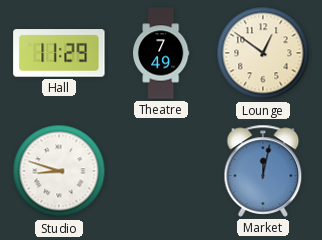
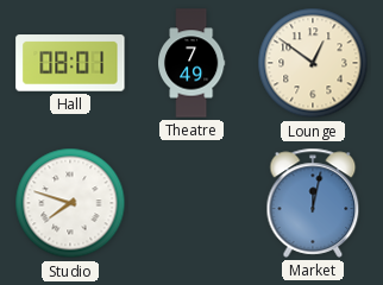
Hall: 11:29 -> 08:01 (70, 63)
Studio: 8:48 -> 7:48 (70, 203)
